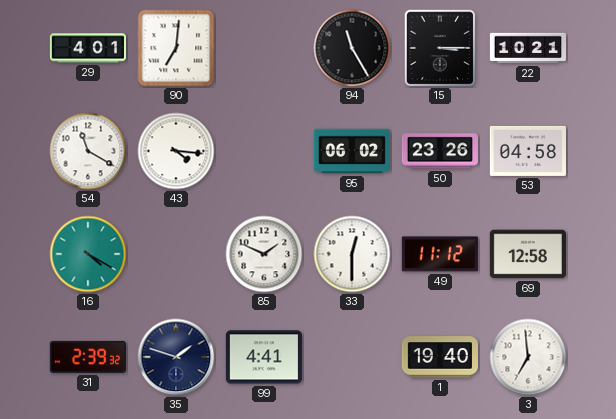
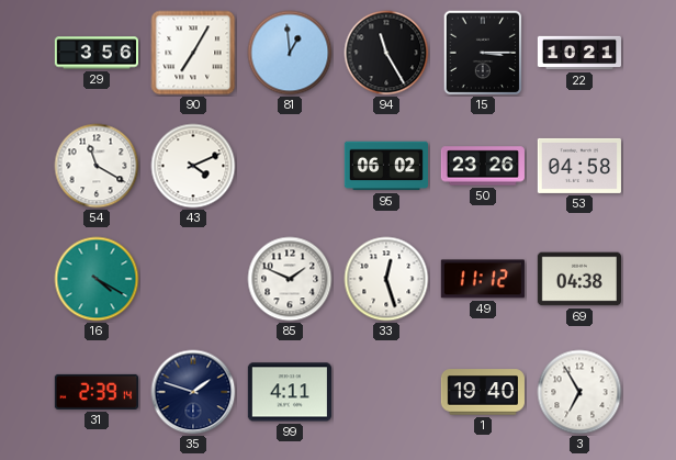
29: 4:01 -> 3:56 (95, 53)
90: 7:01 -> 7:05 (193, 53)
81: none -> 12:59 (290, 53)
43: 4:16 -> 4:11 (193, 166)
33: 12:30 -> 12:27 (386, 279)
69: 12:58 -> 04:38 (579, 279)
31: 2:39:32 -> 2:39:14 (97, 392)
99: 4:41 -> 4:11 (290, 392)
3: 6:59 -> 6:55 (579, 392)
